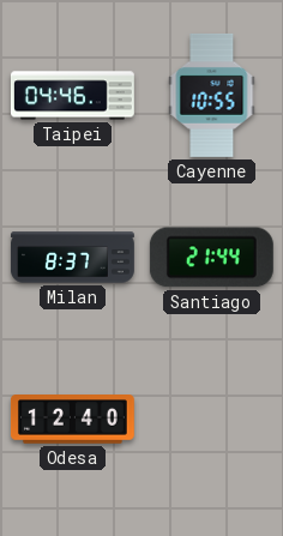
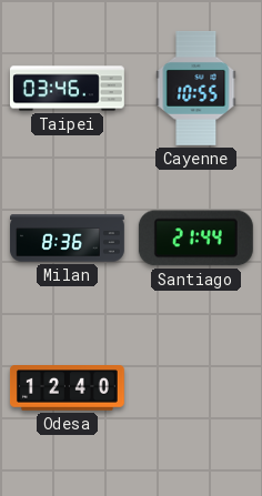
Taipei: 04:46 -> 03:46 (68, 89)
Milan: 8:37 -> 8:36 (68, 239)
